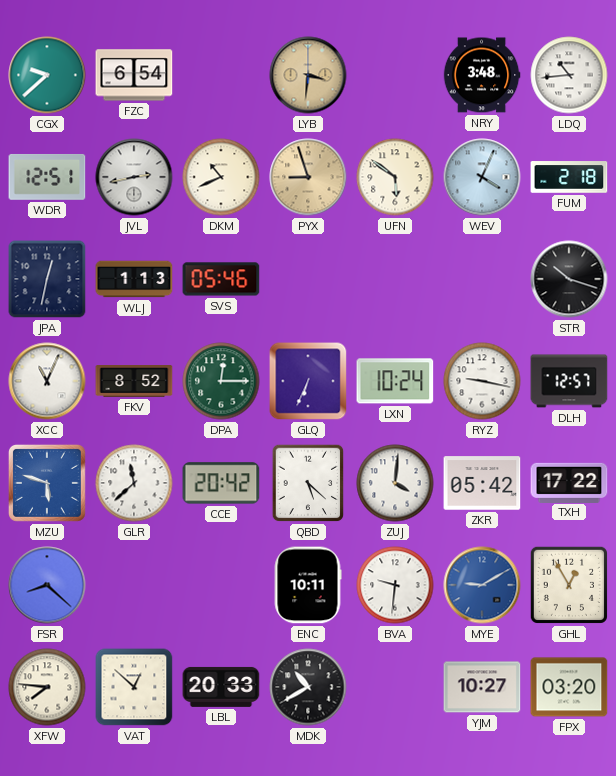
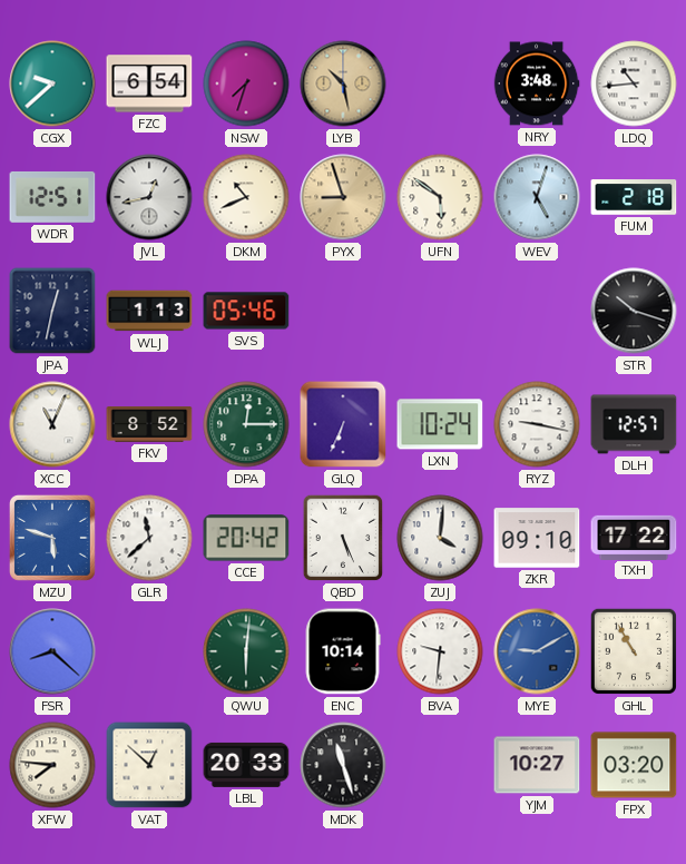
NSW: none -> 7:33 (246, 84)
LYB: 3:31 -> 10:28 (343, 84)
JVL: 2:43 -> 12:43 (149, 197)
WEV: 4:04 -> 5:03 (537, 197)
QBD: 5:22 -> 5:26 (343, 538)
ZKR: 05:42 -> 09:10 (537, 538)
QWU: none -> 6:01 (246, 651)
ENC: 10:11 -> 10:14 (343, 651)
GHL: 12:55 -> 10:55 (634, 651)
MDK: 10:40 -> 11:27 (343, 765)
